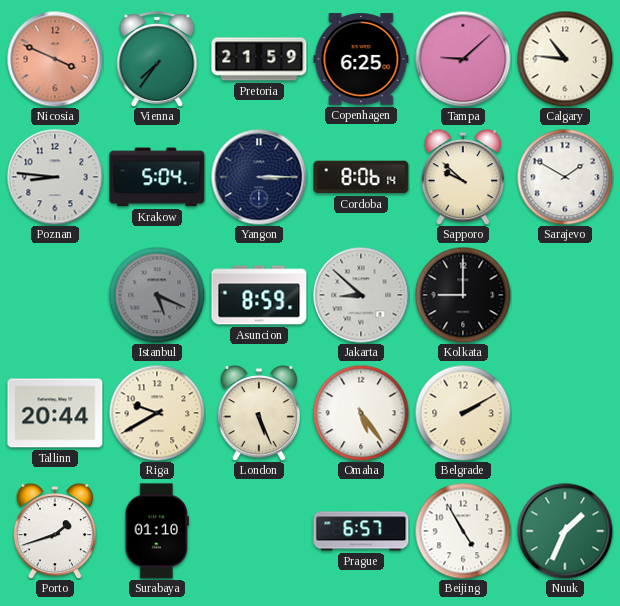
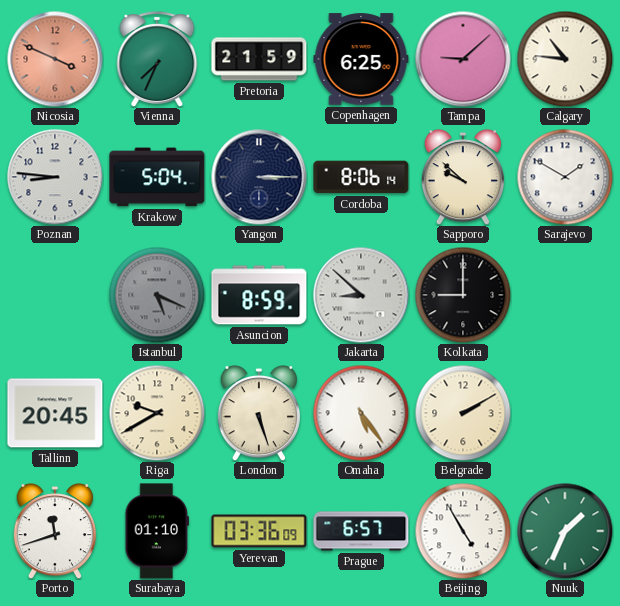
Vienna: 7:36 -> 7:34 (157, 59)
Tallinn: 20:44 -> 20:45 (55, 413)
London: 5:26 -> 5:27 (258, 414)
Porto: 1:42 -> 11:42 (54, 532)
Yerevan: none -> 03:36 (259, 531)
